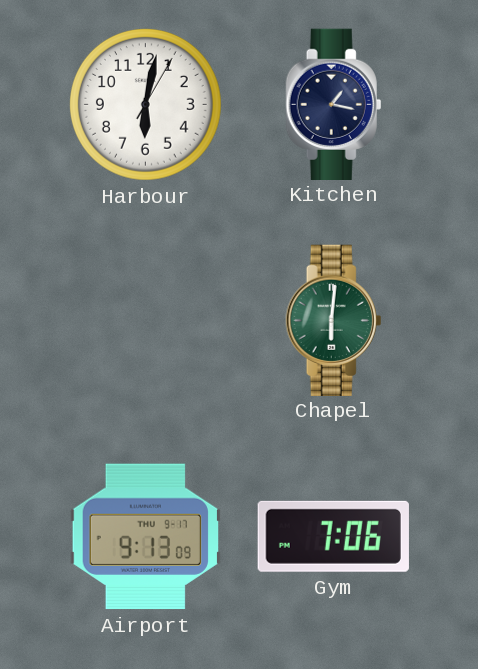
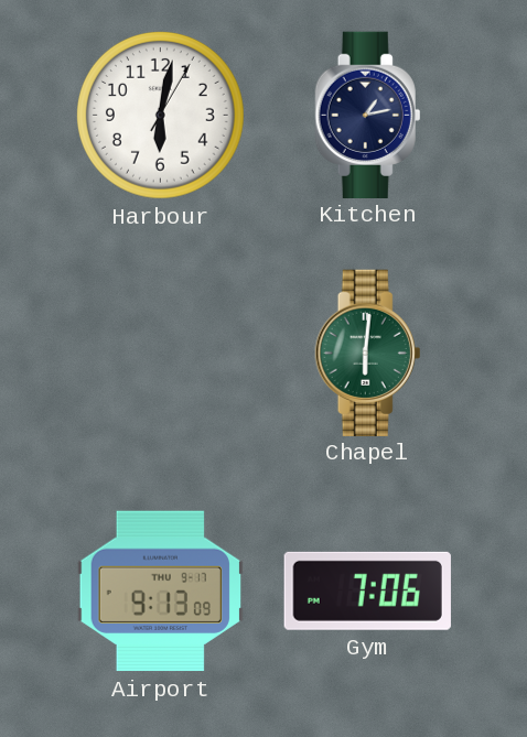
Kitchen: 1:17 -> 1:13 (368, 115)
